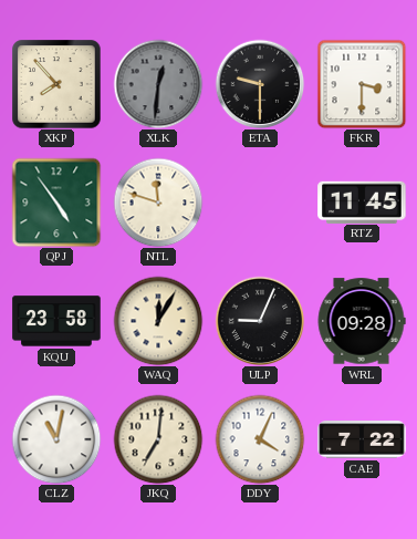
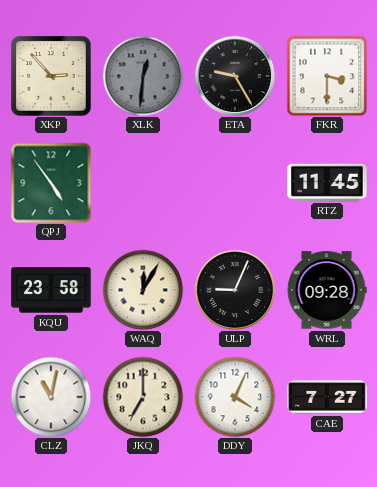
XKP: 7:53 -> 2:53 (51, 76)
ETA: 9:30 -> 9:25 (235, 76)
NTL: 11:48 -> none (158, 203)
JKQ: 7:01 -> 7:00 (143, 397)
CAE: 7:22 -> 7:27 (327, 397)
